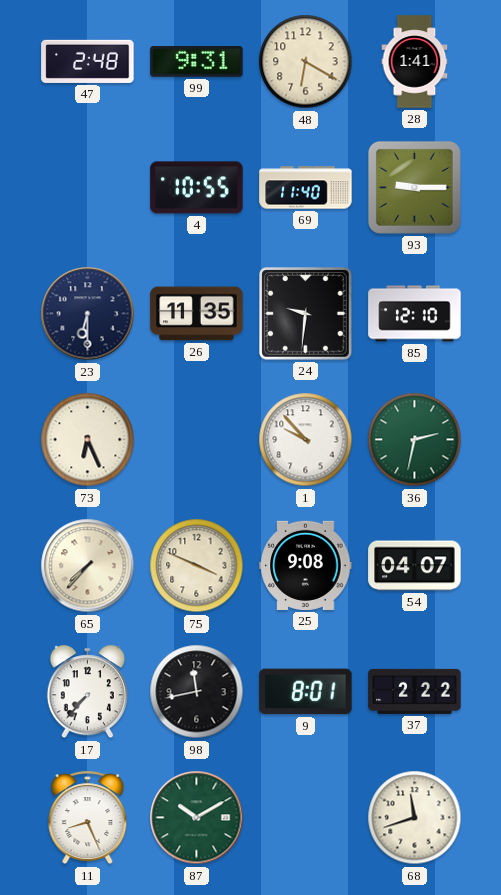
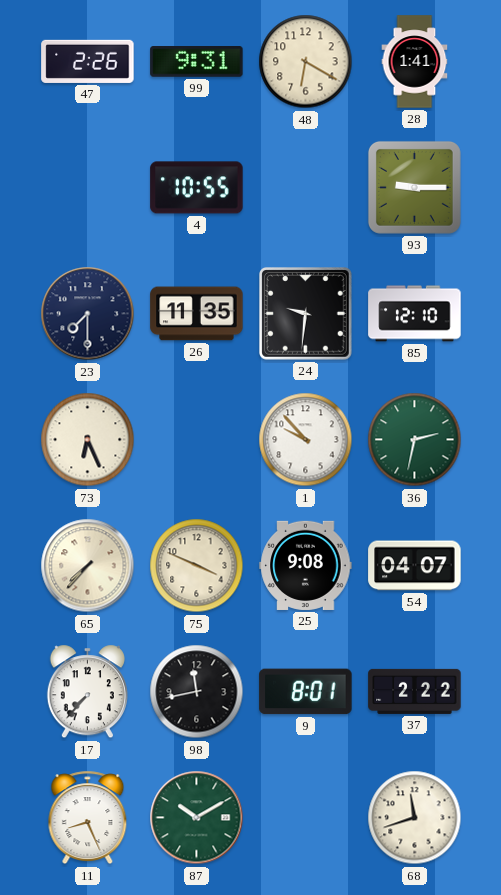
47: 2:48 -> 2:26 (88, 61)
69: 11:40 -> none (306, 188)
23: 6:30 -> 7:30 (88, 314)
